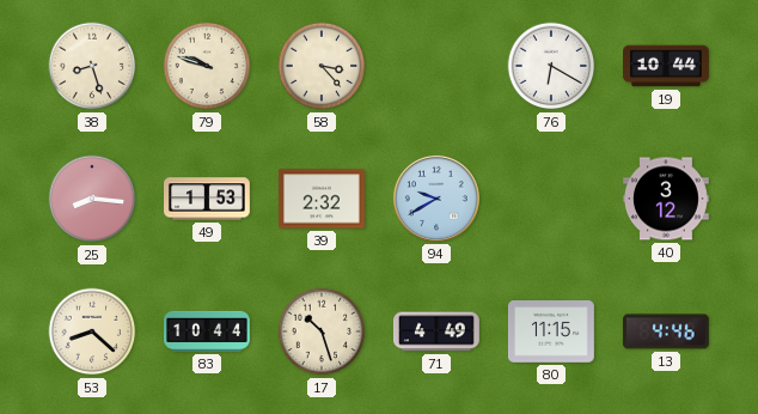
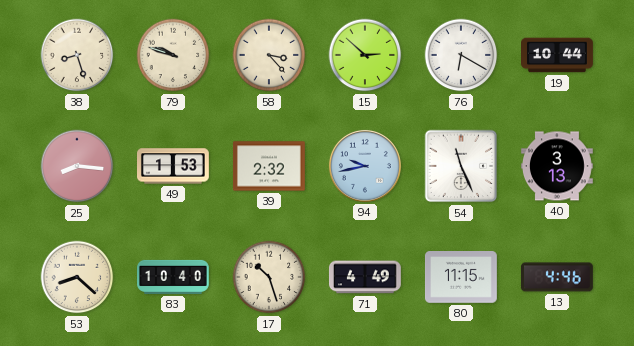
15: none -> 2:52 (365, 55)
94: 9:40 -> 9:43 (365, 166)
54: none -> 11:26 (461, 166)
40: 3:12 -> 3:13 (557, 166)
83: 10:44 -> 10:40 (174, 277)
